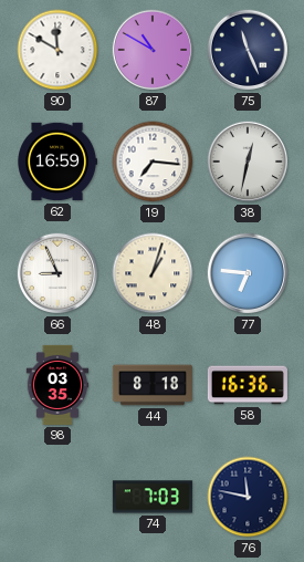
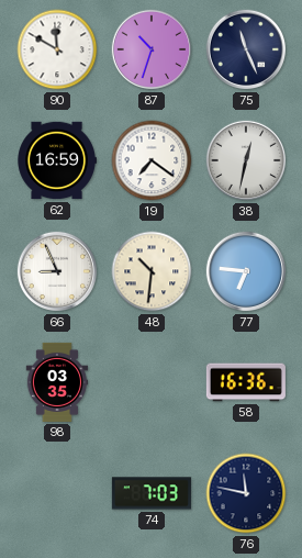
87: 10:50 -> 10:33 (152, 49)
19: 7:16 -> 7:21 (152, 160)
48: 1:03 -> 10:31 (152, 271)
44: 8:18 -> none (153, 385)
